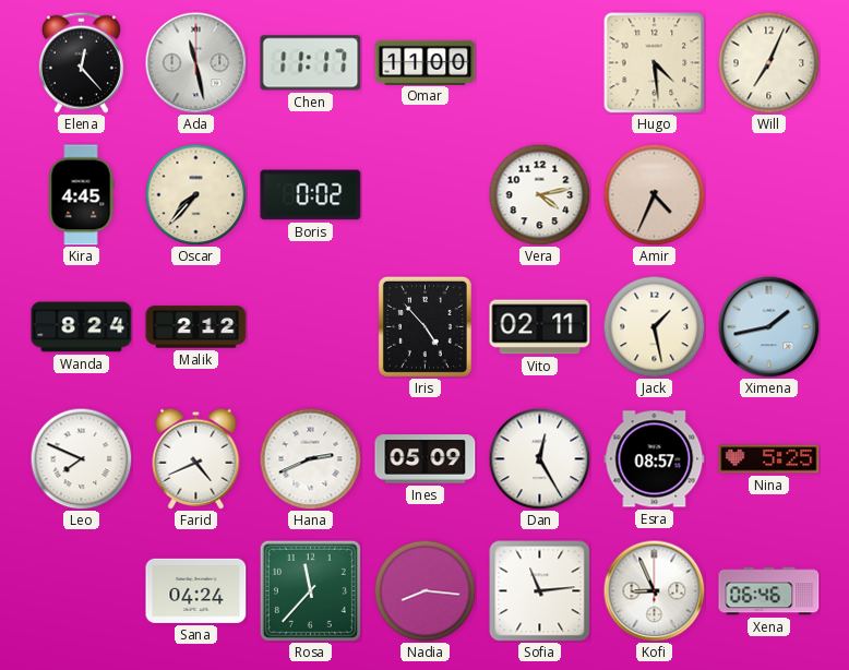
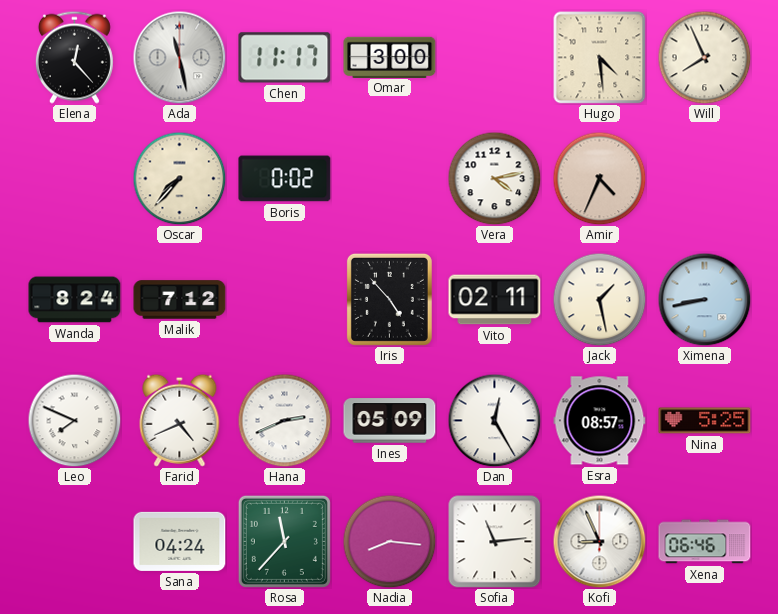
Omar: 11:00 -> 3:00 (390, 57)
Will: 7:04 -> 7:56 (704, 57)
Kira: 4:45 -> none (81, 195)
Malik: 2:12 -> 7:12 (180, 300)
Ximena: 1:43 -> 8:43 (704, 299)
